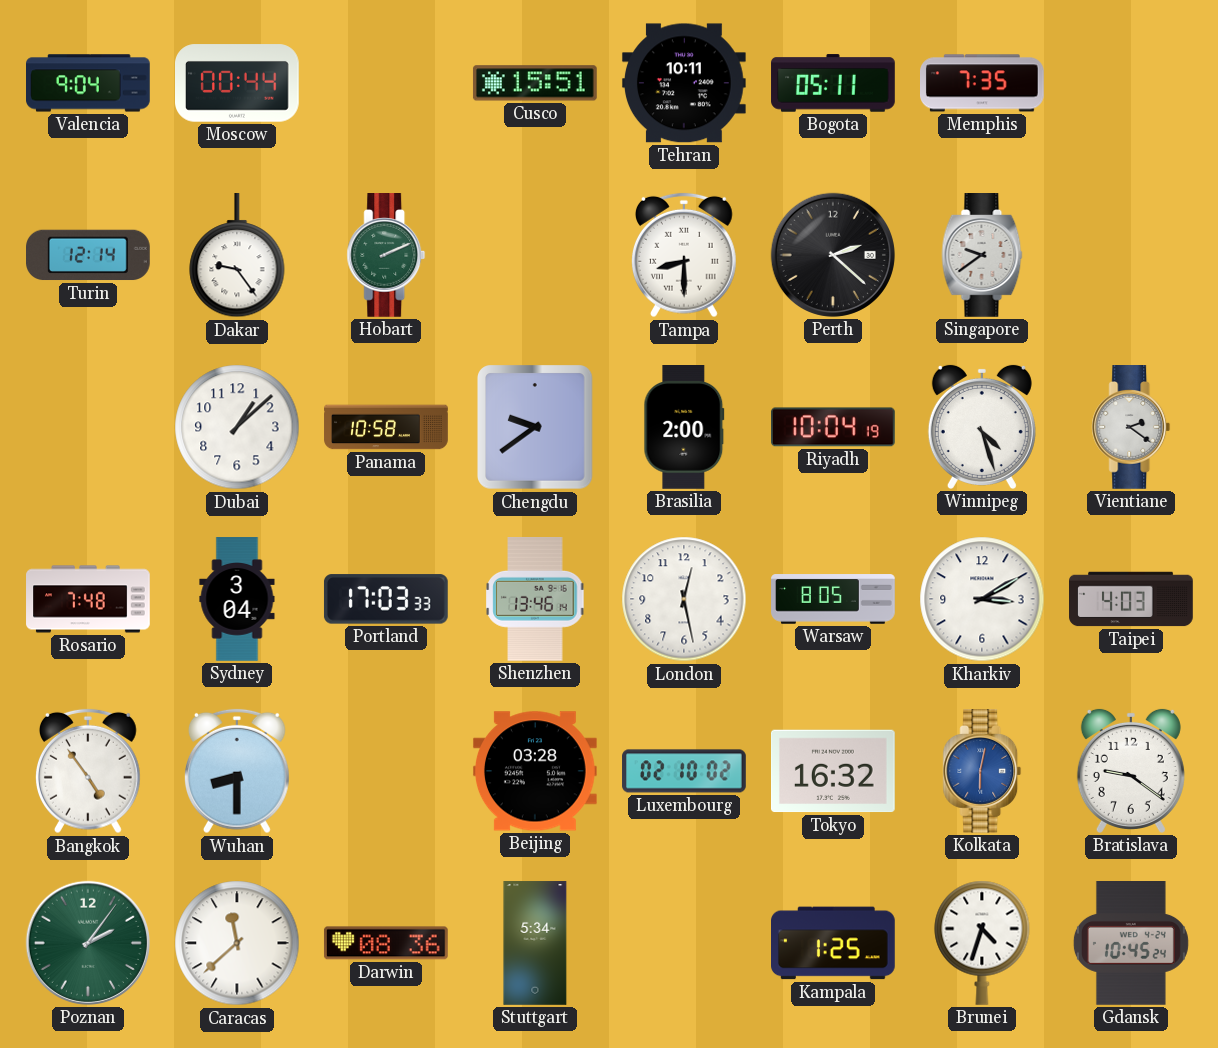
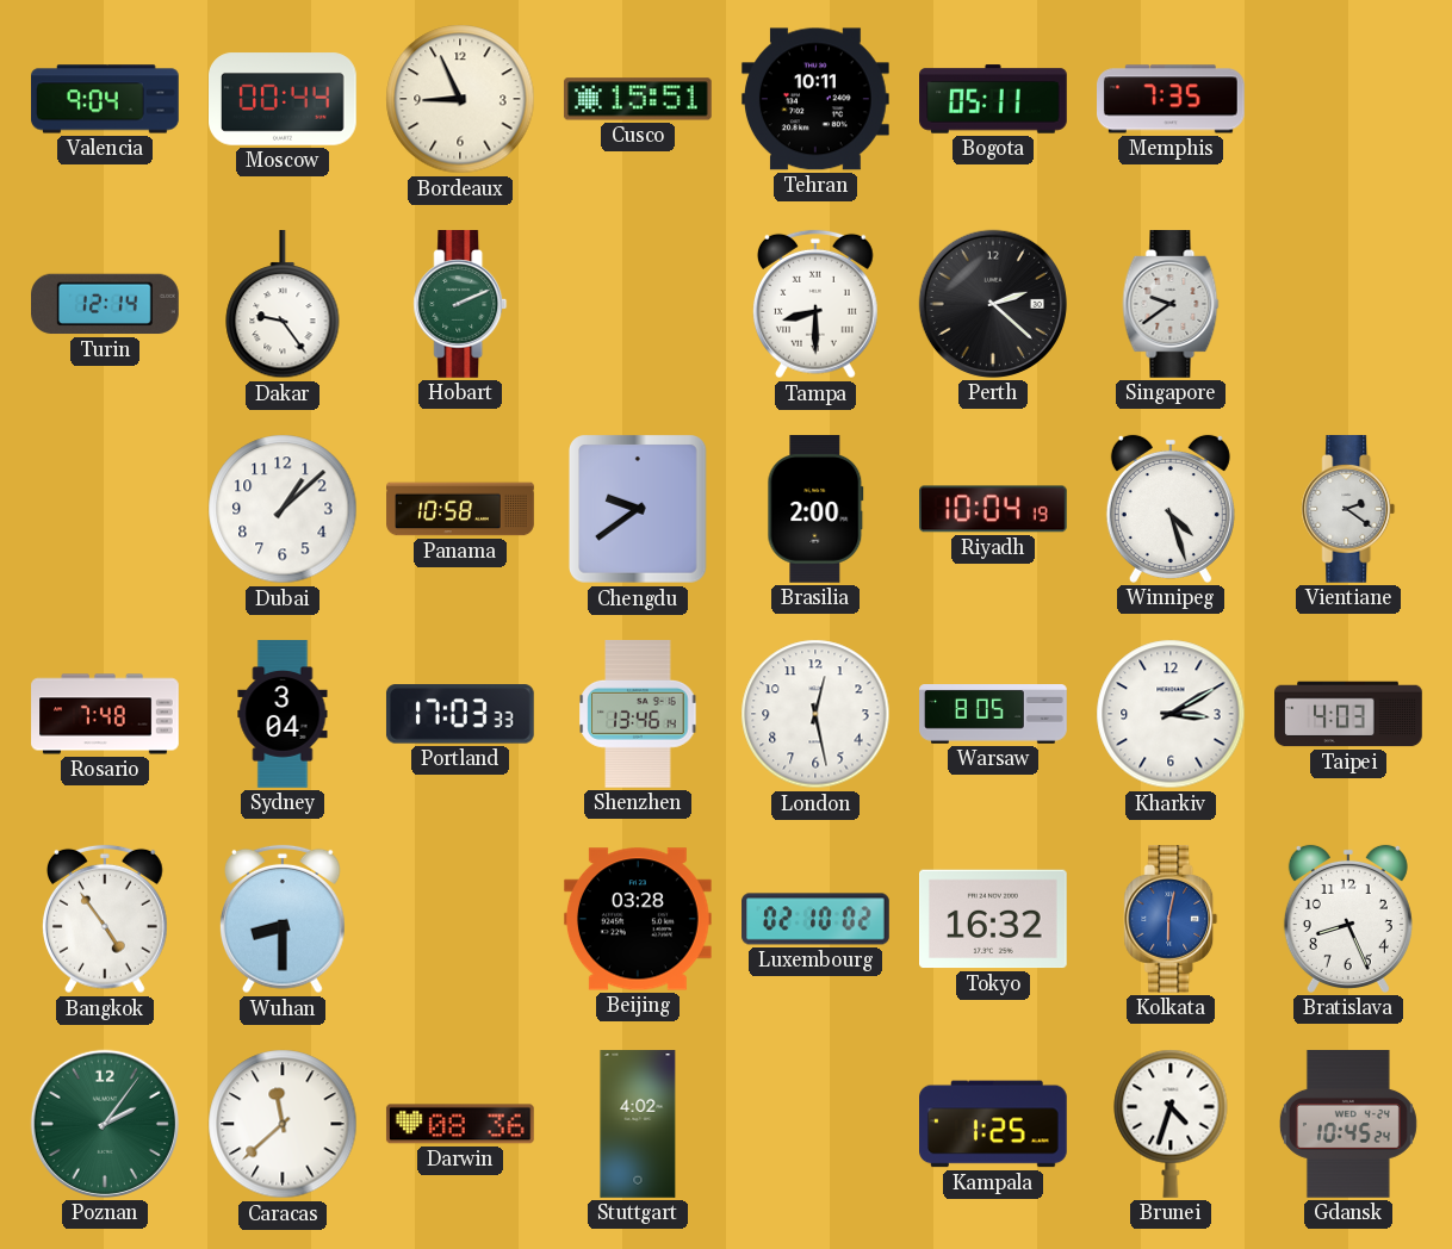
Bordeaux: none -> 8:56 (460, 99)
Bratislava: 9:21 -> 8:26 (1348, 919)
Stuttgart: 5:34 -> 4:02 (638, 1124)
